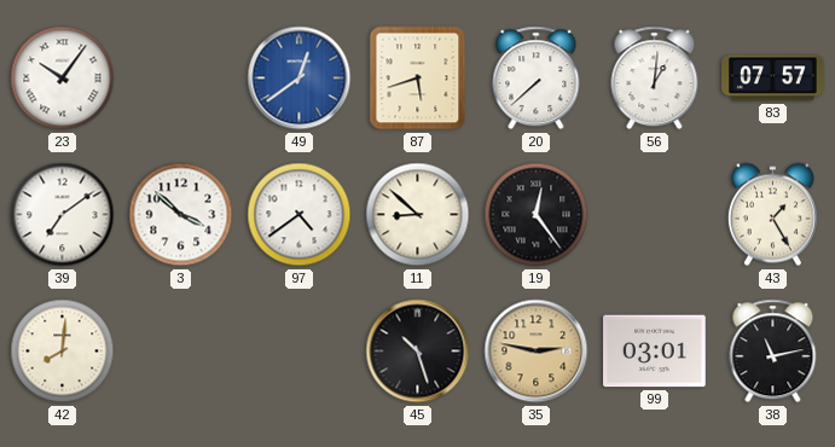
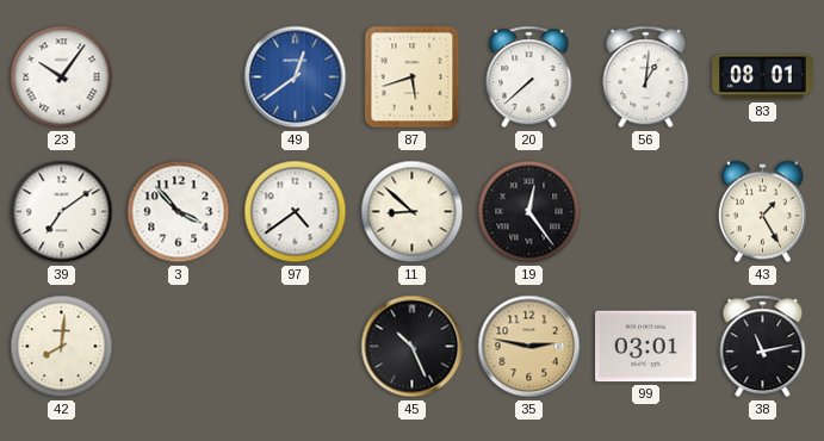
83: 07:57 -> 08:01 (763, 77)
3: 3:52 -> 3:53 (179, 212)
45: 10:27 -> 10:26 (413, 347)
